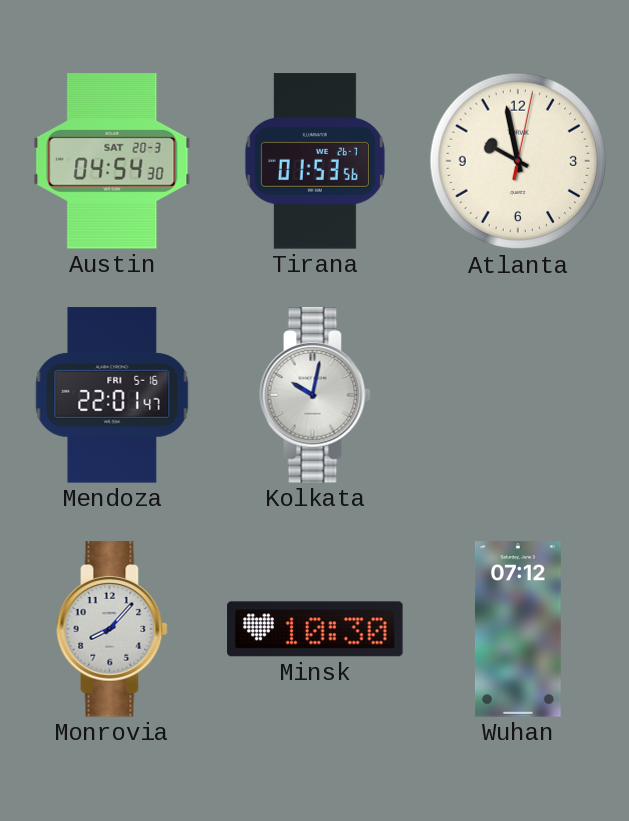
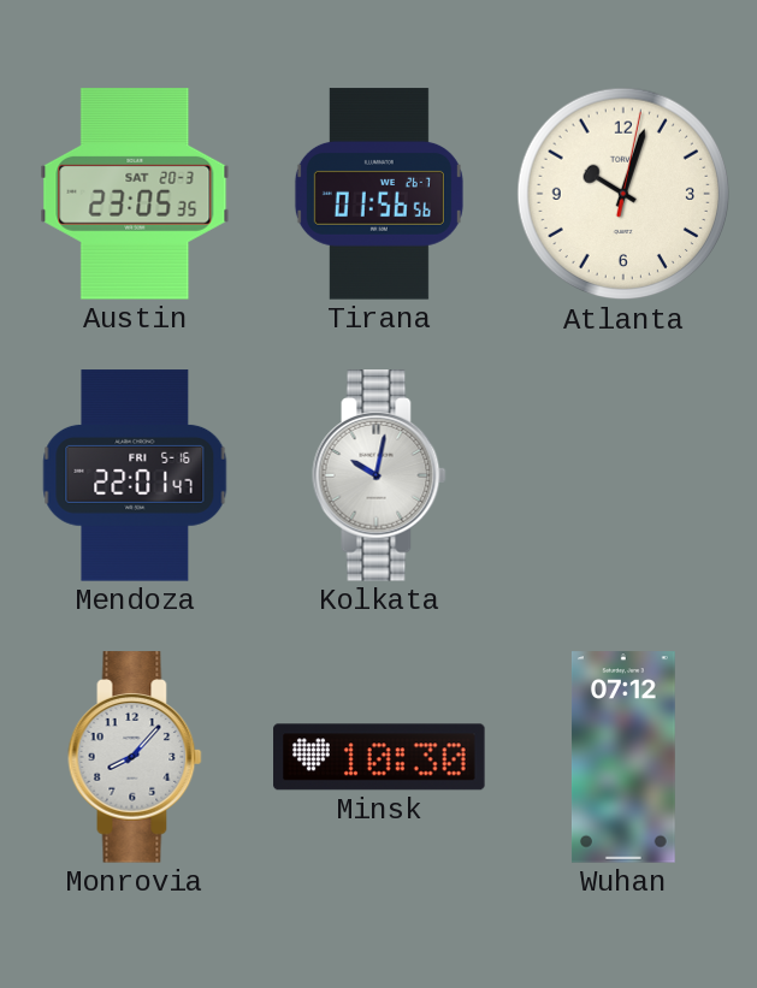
Austin: 04:54 -> 23:05 (135, 194)
Tirana: 01:53 -> 01:56 (379, 194)
Atlanta: 9:58 -> 10:03 (623, 194)
